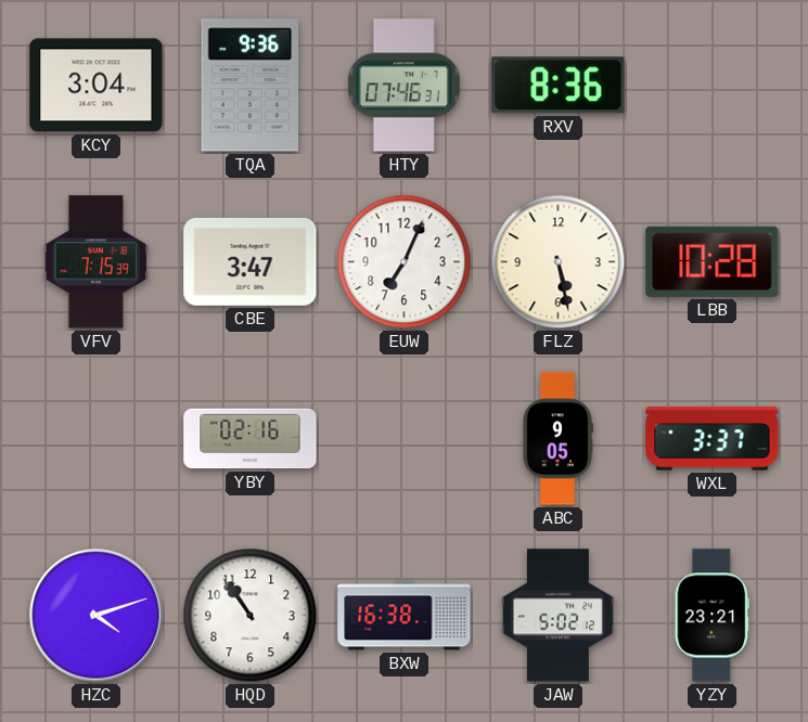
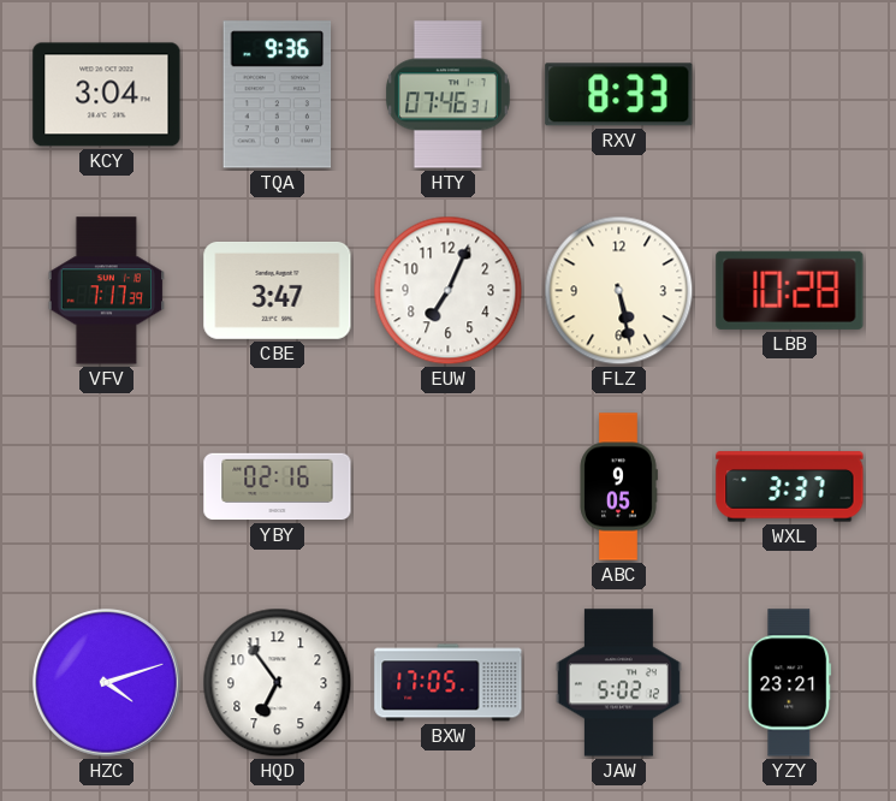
RXV: 8:36 -> 8:33 (619, 95)
VFV: 7:15 -> 7:17 (107, 291)
HQD: 10:54 -> 6:54 (278, 683)
BXW: 16:38 -> 17:05 (449, 683)
